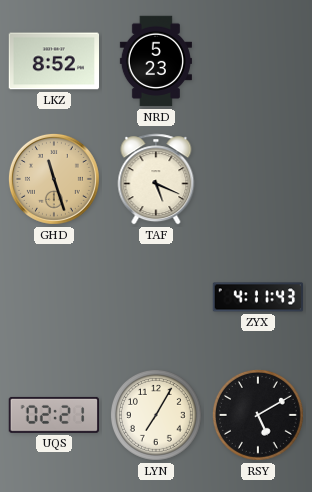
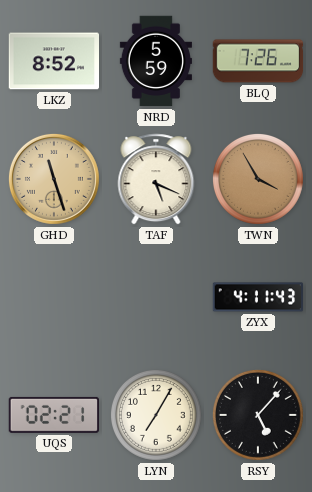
NRD: 5:23 -> 5:59 (156, 61)
BLQ: none -> 7:26 (258, 61)
TWN: none -> 3:55 (258, 179)
RSY: 5:10 -> 5:07 (258, 415)
